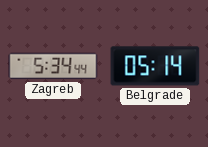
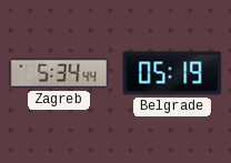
Belgrade: 05:14 -> 05:19 (172, 73)
